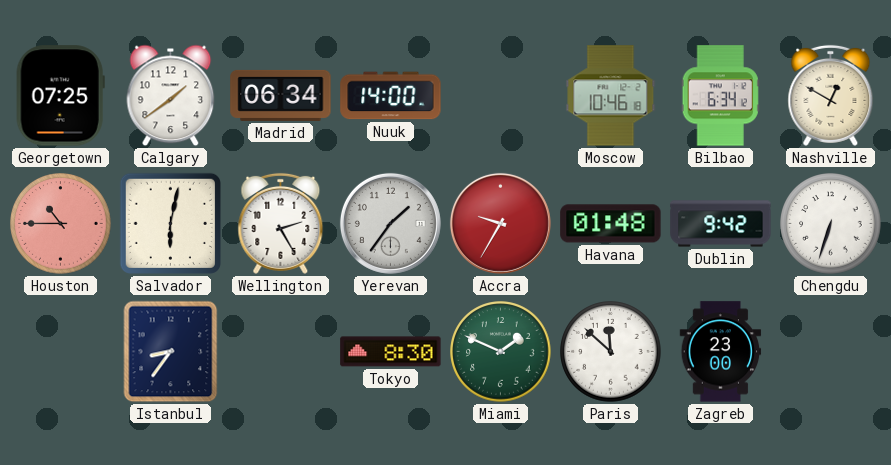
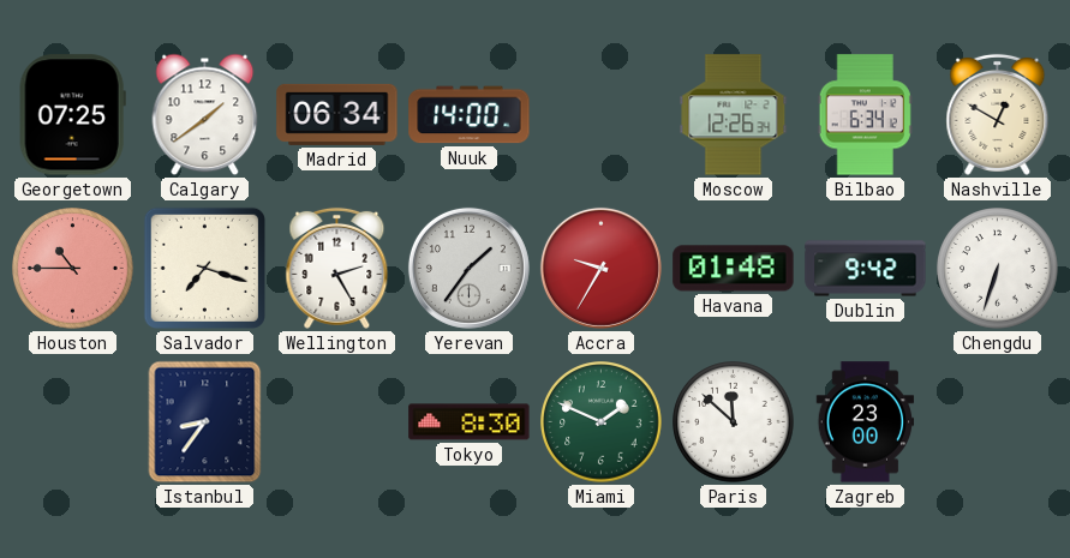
Moscow: 10:46 -> 12:26 (734, 115)
Salvador: 6:02 -> 7:18 (204, 268)
